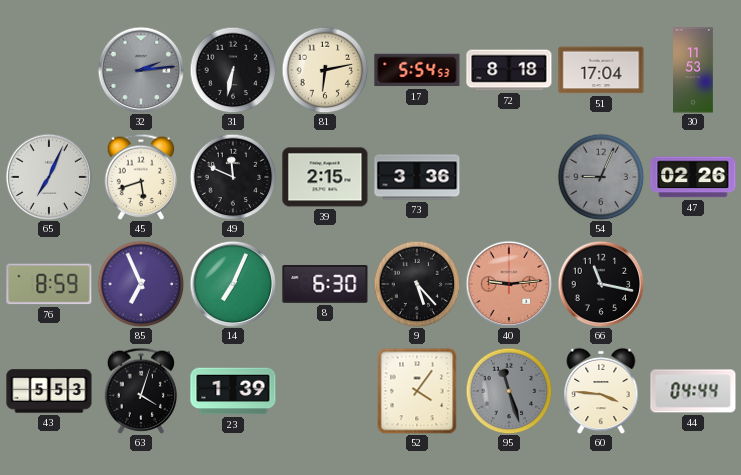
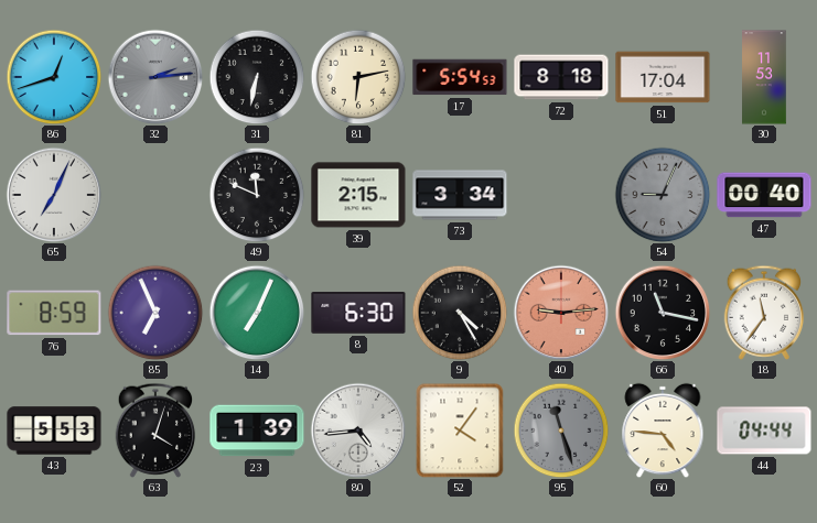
86: none -> 12:42 (54, 77)
45: 5:42 -> none (141, 177)
73: 3:36 -> 3:34 (460, 195)
47: 02:26 -> 00:40 (764, 195)
9: 5:23 -> 4:25 (460, 313)
18: none -> 11:36 (764, 313)
80: none -> 4:44 (358, 431)
60: 3:46 -> 4:46 (663, 431)
